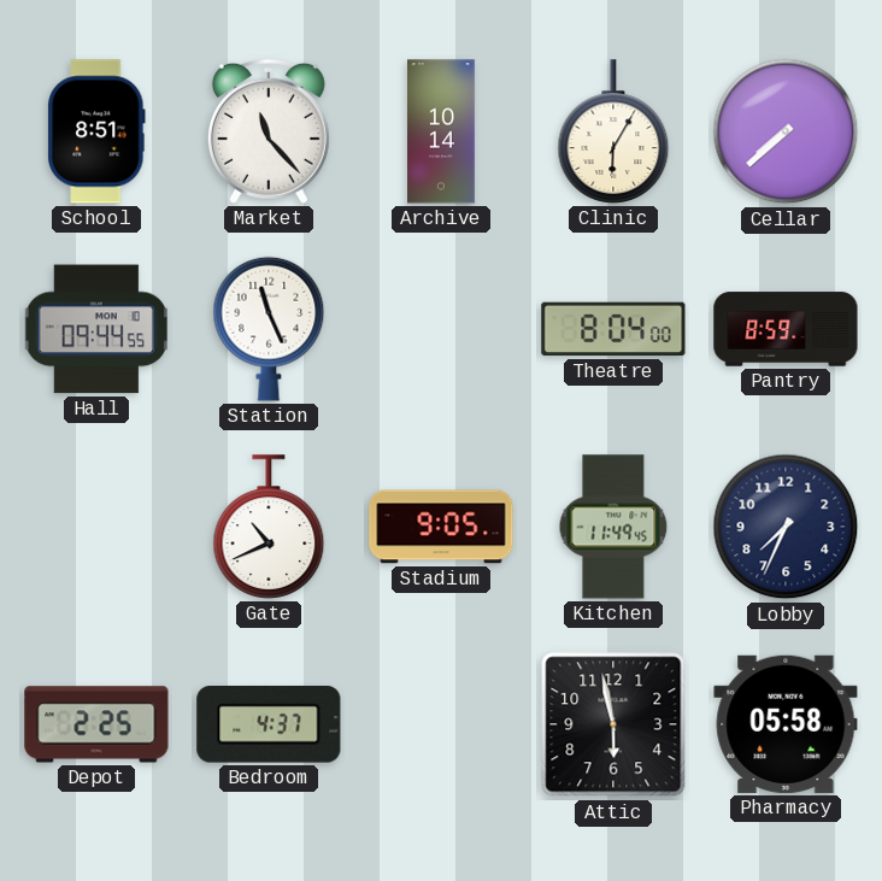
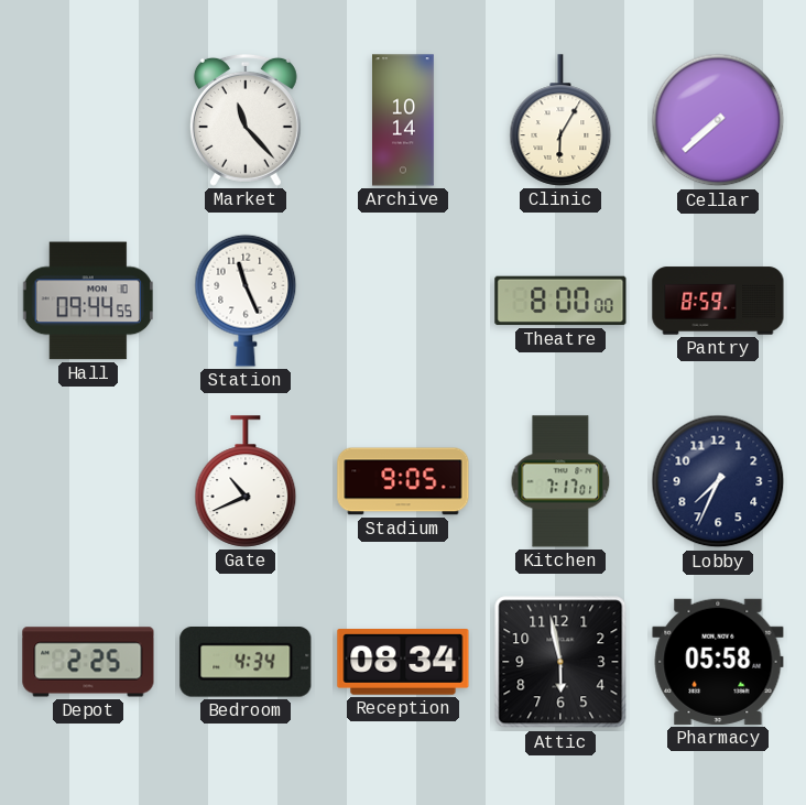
School: 8:51 -> none (96, 131)
Theatre: 8:04 -> 8:00 (560, 301)
Kitchen: 11:49 -> 7:17 (560, 481)
Bedroom: 4:37 -> 4:34 (246, 662)
Reception: none -> 08:34 (403, 663)
